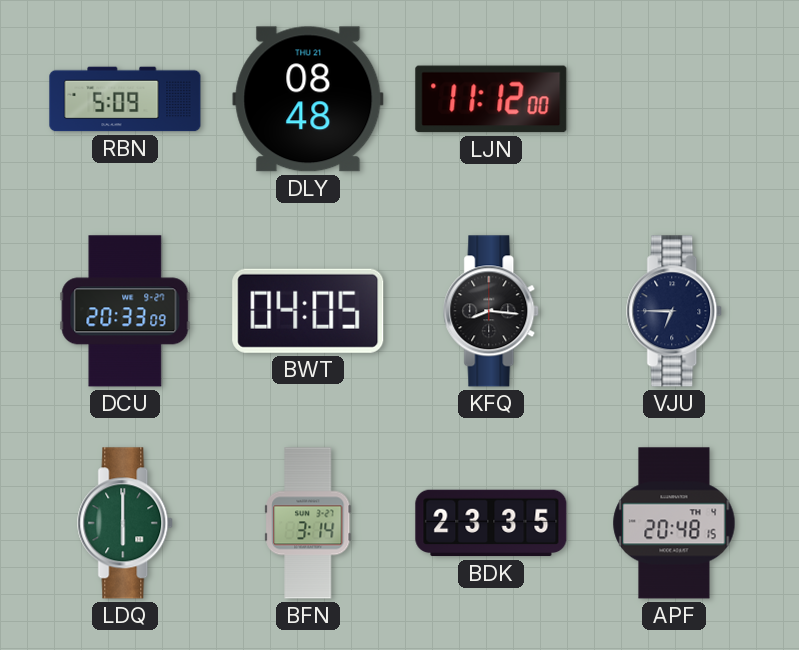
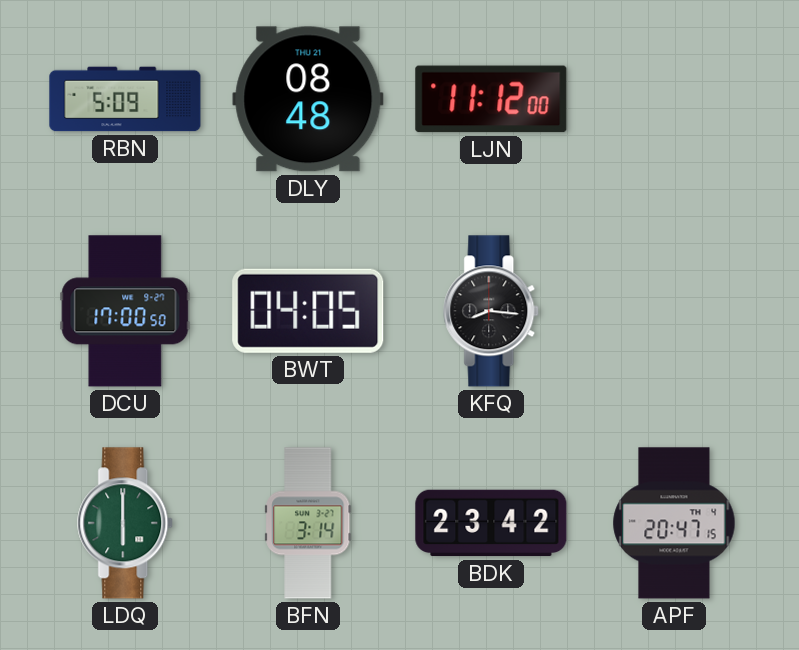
DCU: 20:33 -> 17:00 (125, 311)
VJU: 6:45 -> none (675, 311)
BDK: 23:35 -> 23:42 (491, 523)
APF: 20:48 -> 20:47 (674, 523)
